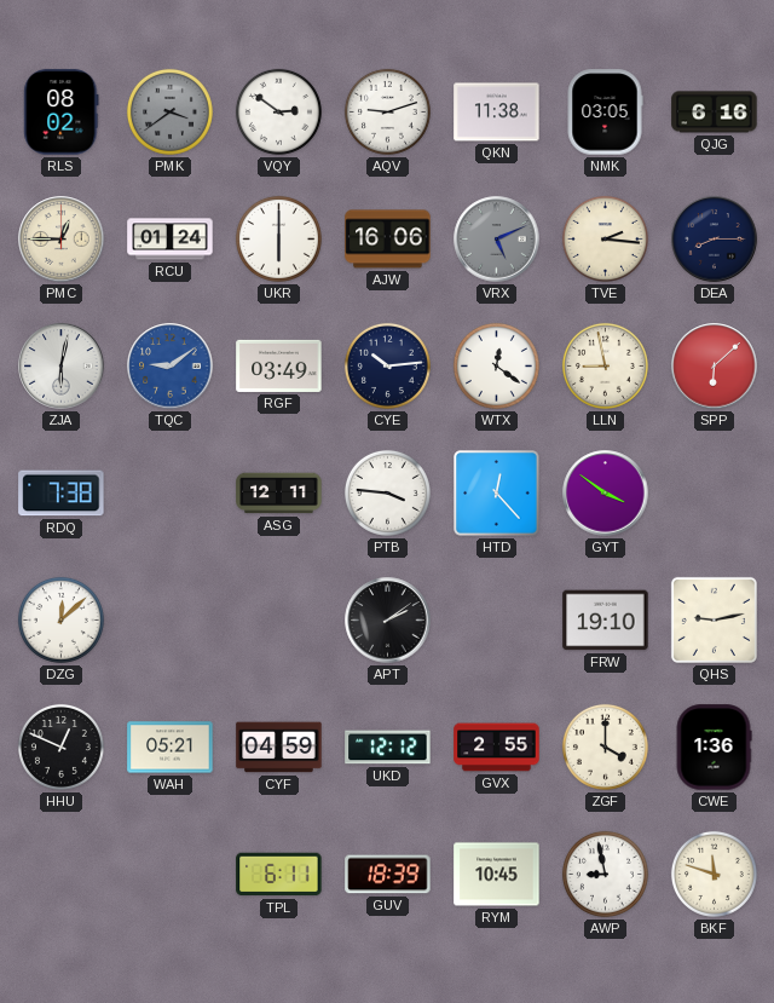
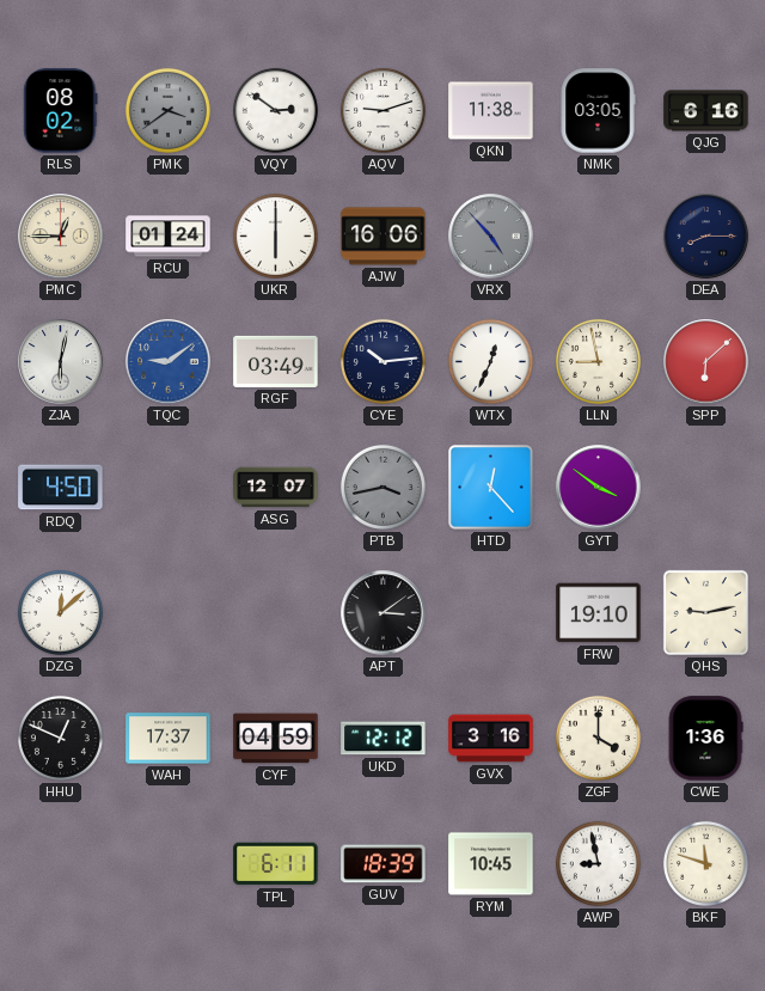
VRX: 5:11 -> 4:53 (491, 237)
TVE: 2:16 -> none (605, 238)
WTX: 12:21 -> 12:34 (490, 361)
RDQ: 7:38 -> 4:50 (61, 488)
ASG: 12:11 -> 12:07 (276, 488)
PTB: 3:46 -> 3:43 (382, 487)
PTB dial: white -> grey (382, 487)
APT: 2:09 -> 3:09 (384, 613)
WAH: 05:21 -> 17:37 (169, 739)
GVX: 2:55 -> 3:16 (491, 739)
